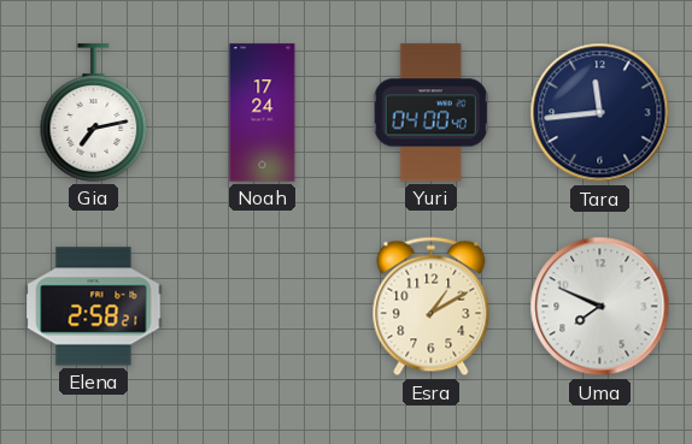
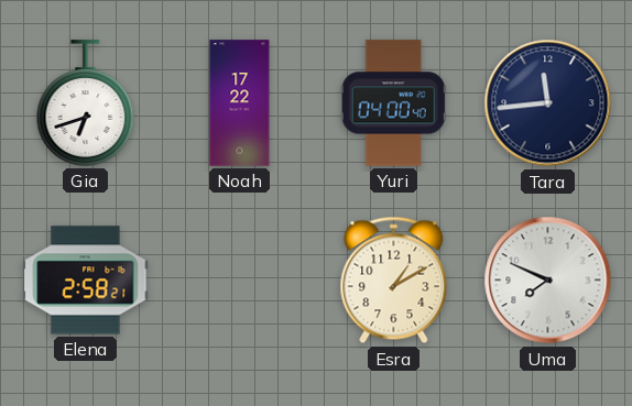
Gia: 7:13 -> 6:42 (86, 103)
Noah: 17:24 -> 17:22 (240, 103)
